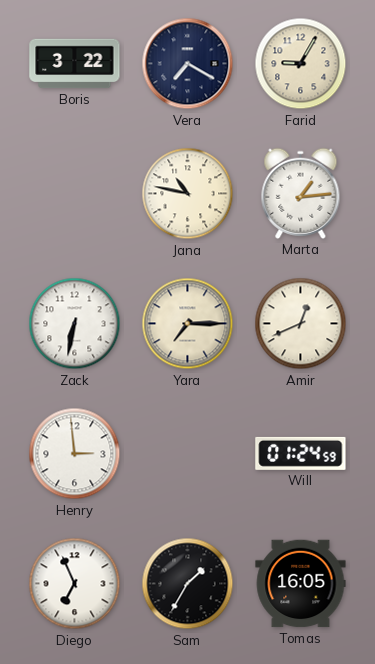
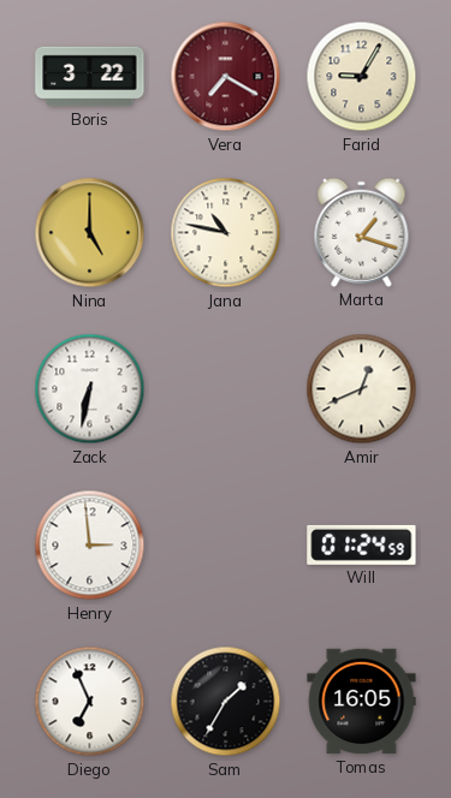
Vera dial: navy -> burgundy (226, 77)
Nina: none -> 5:00 (90, 233)
Marta: 1:14 -> 1:18 (362, 232)
Yara: 7:15 -> none (188, 324)
